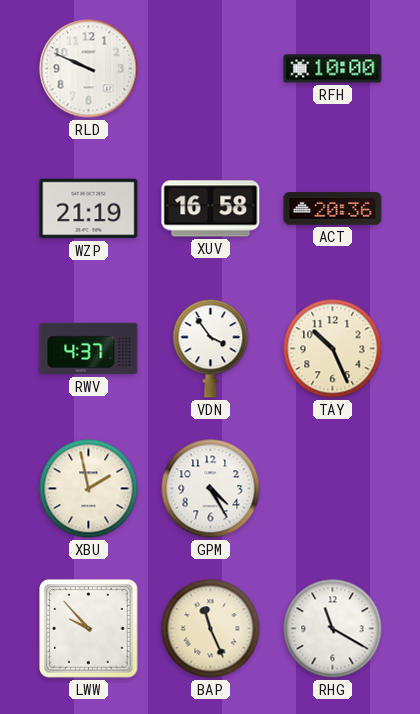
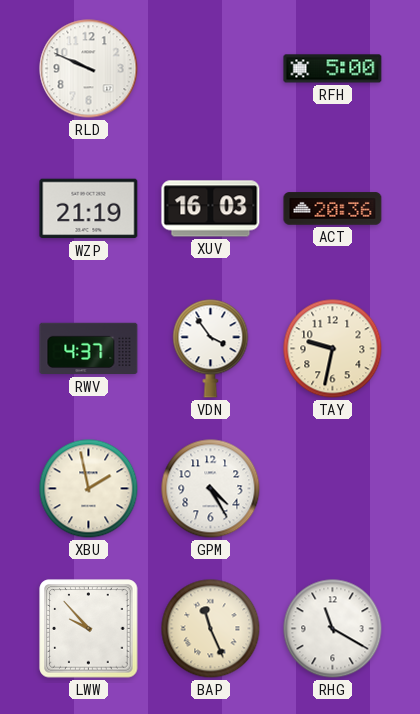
RFH: 10:00 -> 5:00 (333, 69)
XUV: 16:58 -> 16:03 (211, 209)
TAY: 10:26 -> 9:32 (333, 349)
